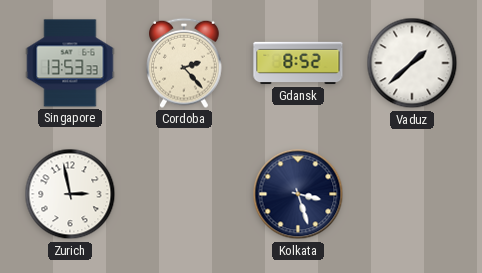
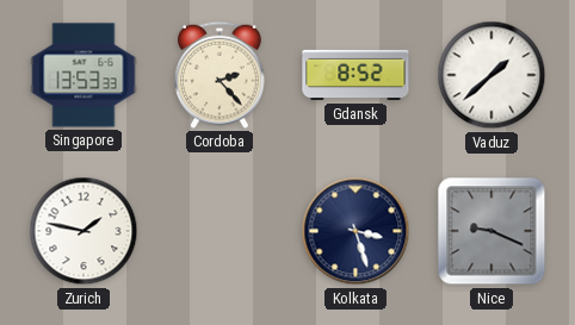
Zurich: 2:58 -> 1:47 (84, 231)
Nice: none -> 9:19 (491, 231)
